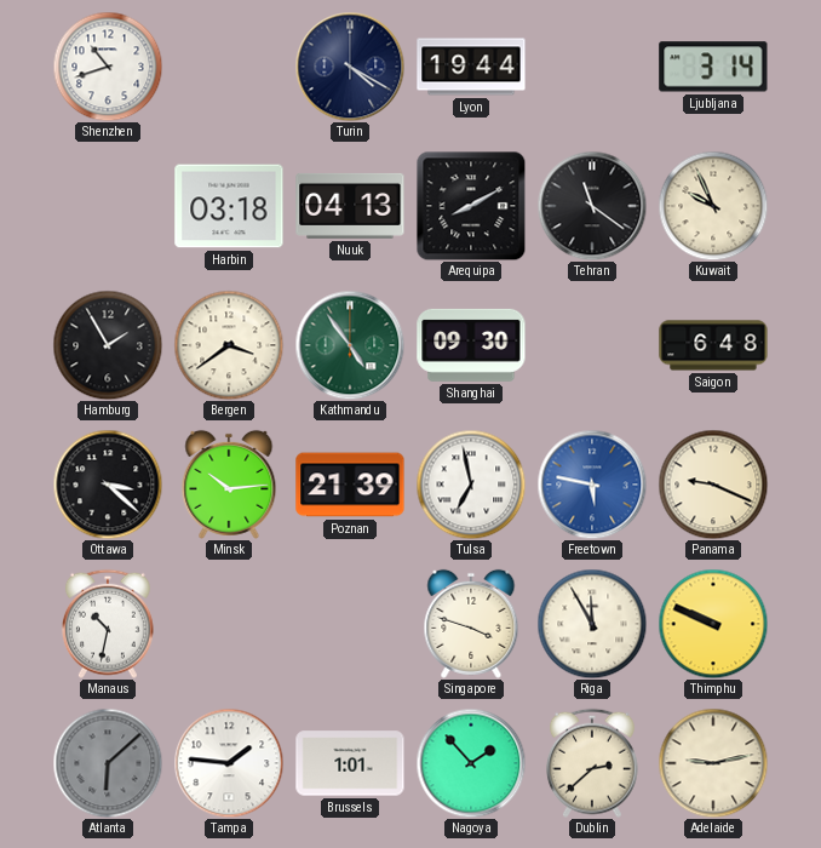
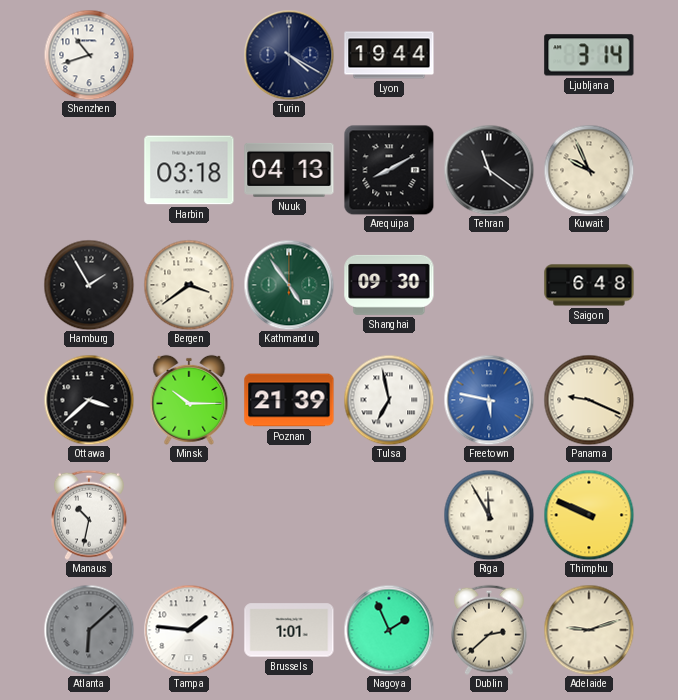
Ottawa: 3:22 -> 3:38 (89, 400)
Minsk: 10:14 -> 10:15 (189, 400)
Singapore: 3:48 -> none (471, 624)
Nagoya: 1:53 -> 1:56 (389, 630)
Adelaide: 9:13 -> 9:12 (589, 630)
